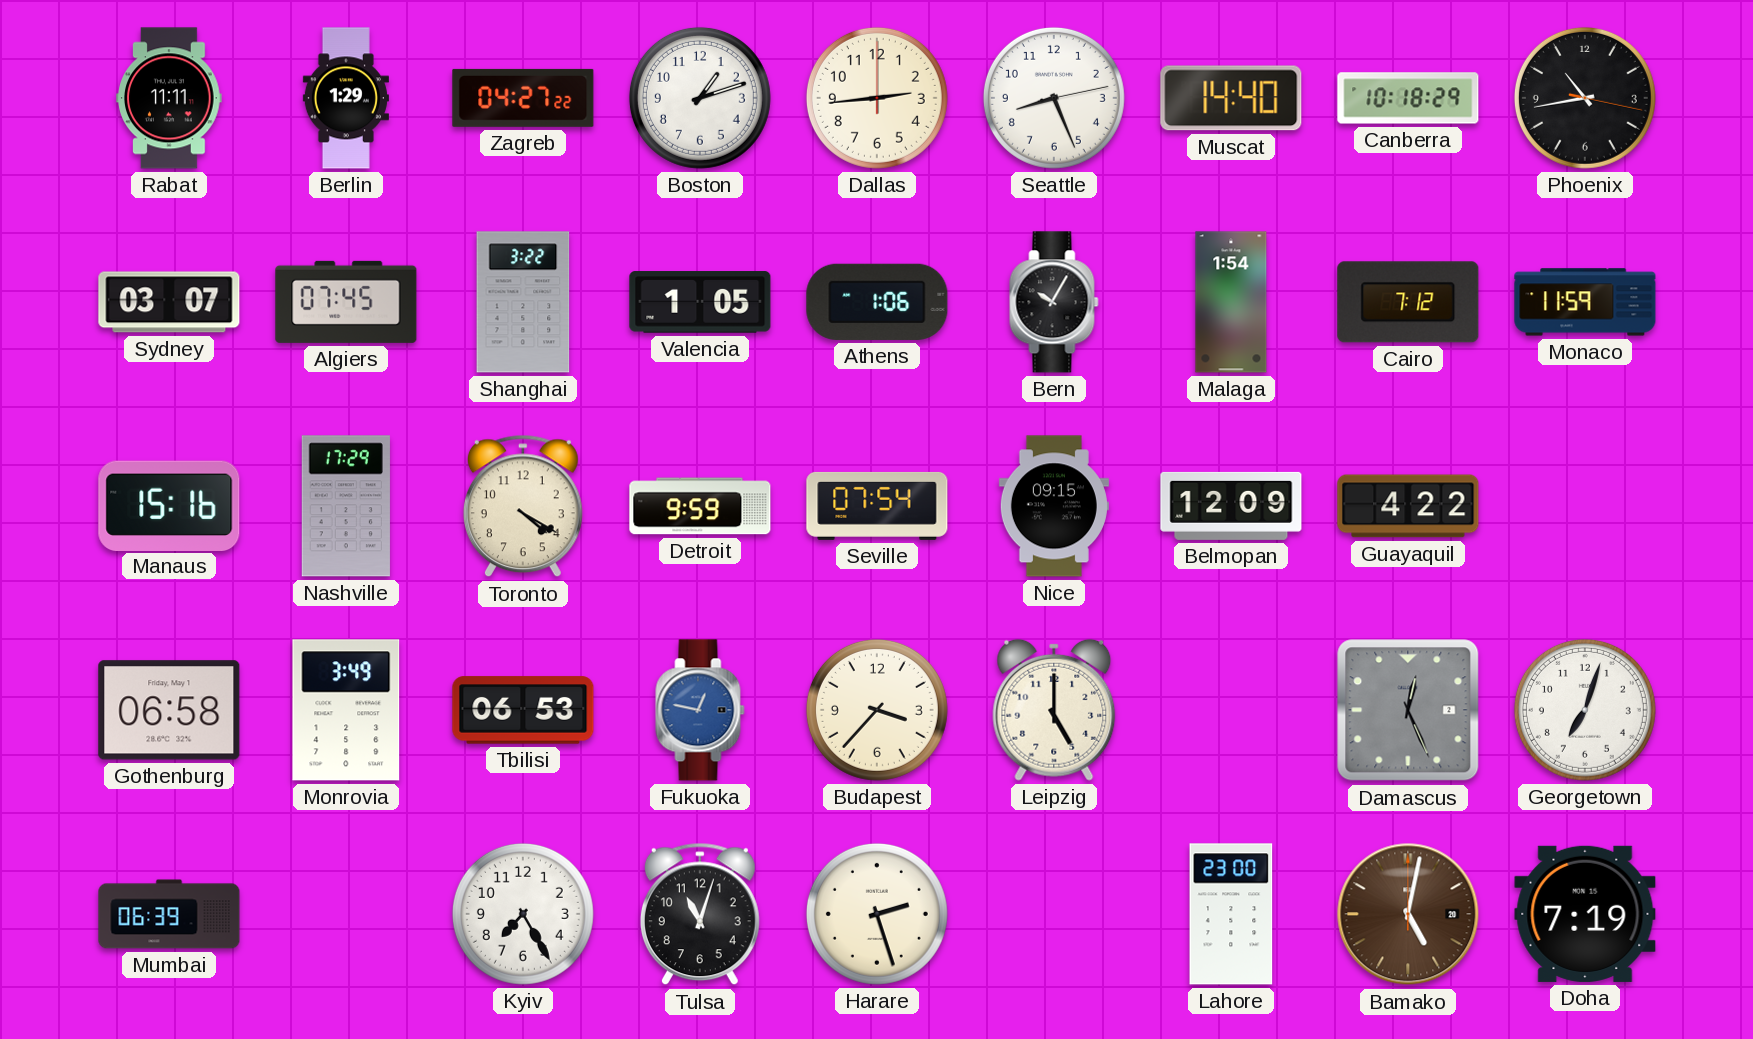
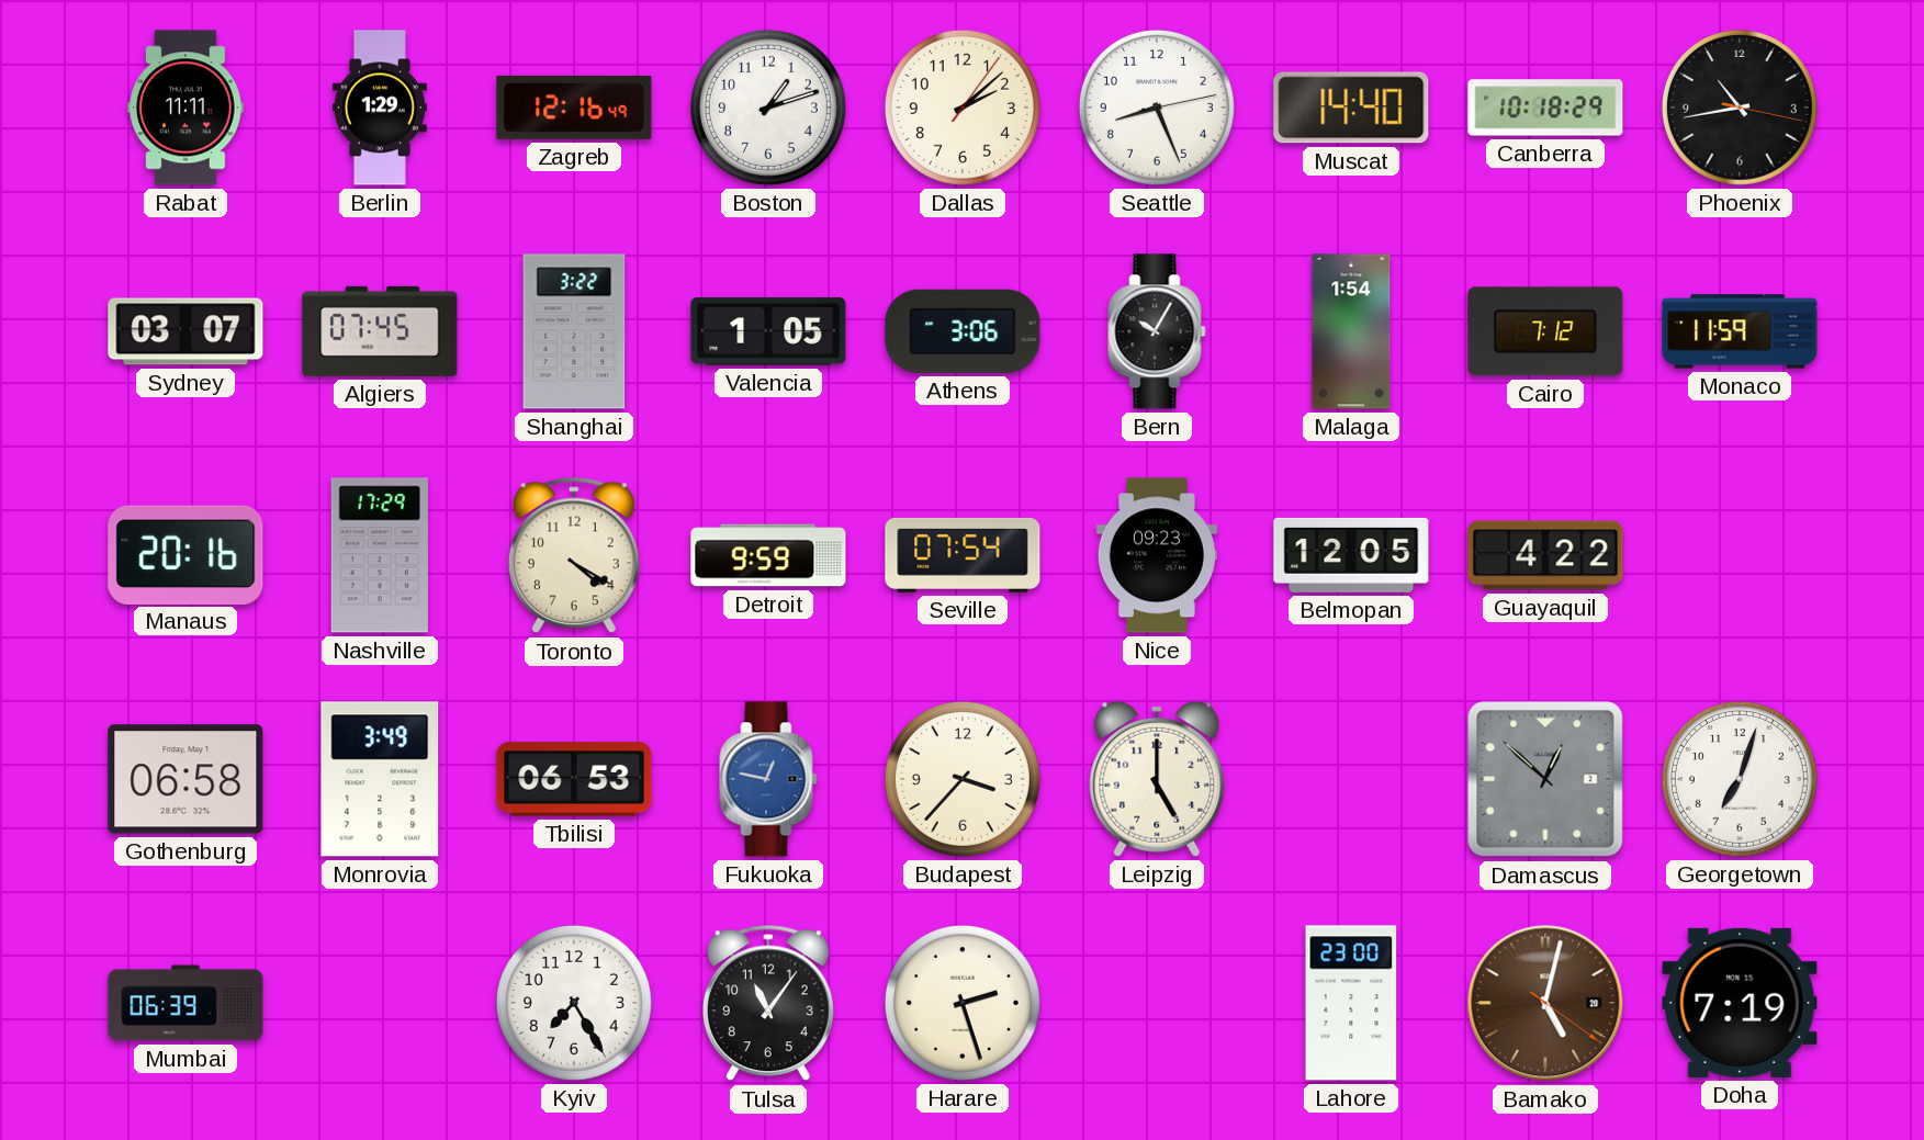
Zagreb: 04:27 -> 12:16 (574, 108)
Dallas: 2:44 -> 2:08 (963, 108)
Athens: 1:06 -> 3:06 (963, 331)
Manaus: 15:16 -> 20:16 (185, 554)
Nice: 09:15 -> 09:23 (1157, 555)
Belmopan: 12:09 -> 12:05 (1351, 555)
Damascus: 12:26 -> 12:52 (1545, 779)
Tulsa: 11:03 -> 11:06 (768, 1003)
Bamako: 5:02:00 -> 5:02:21 (1545, 1003)
